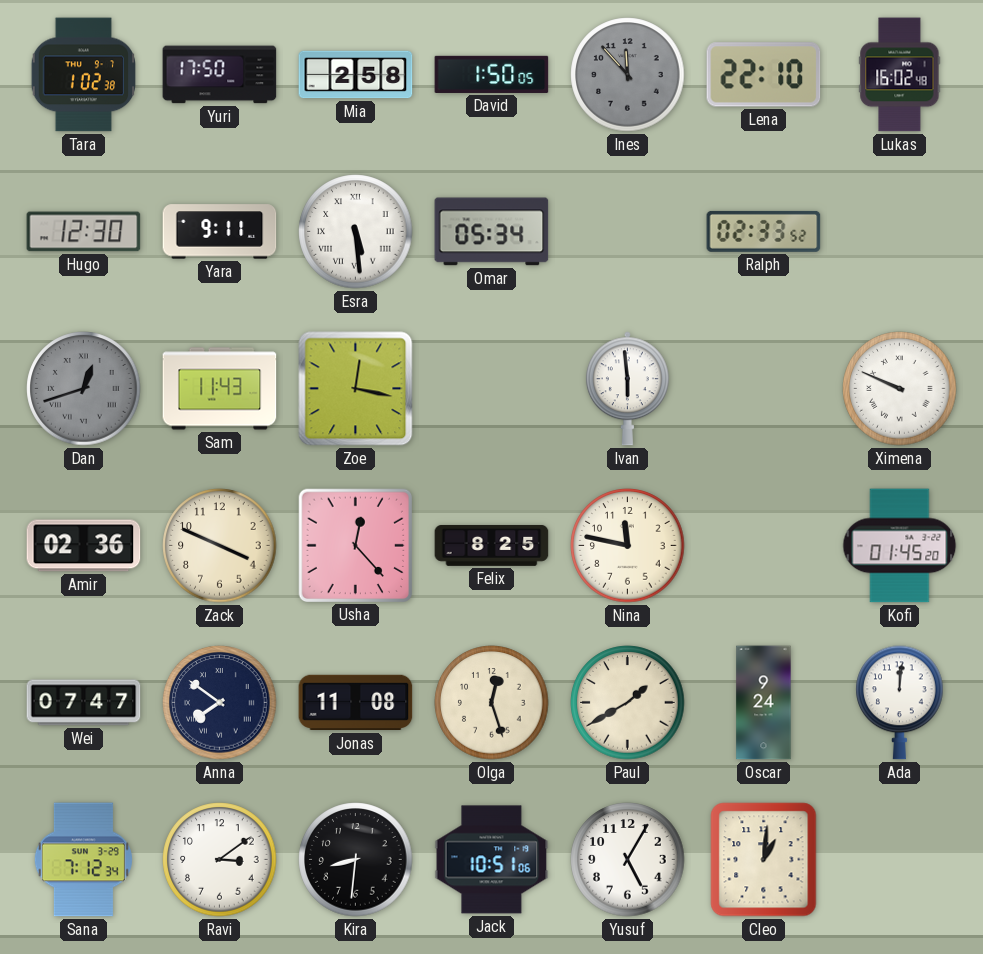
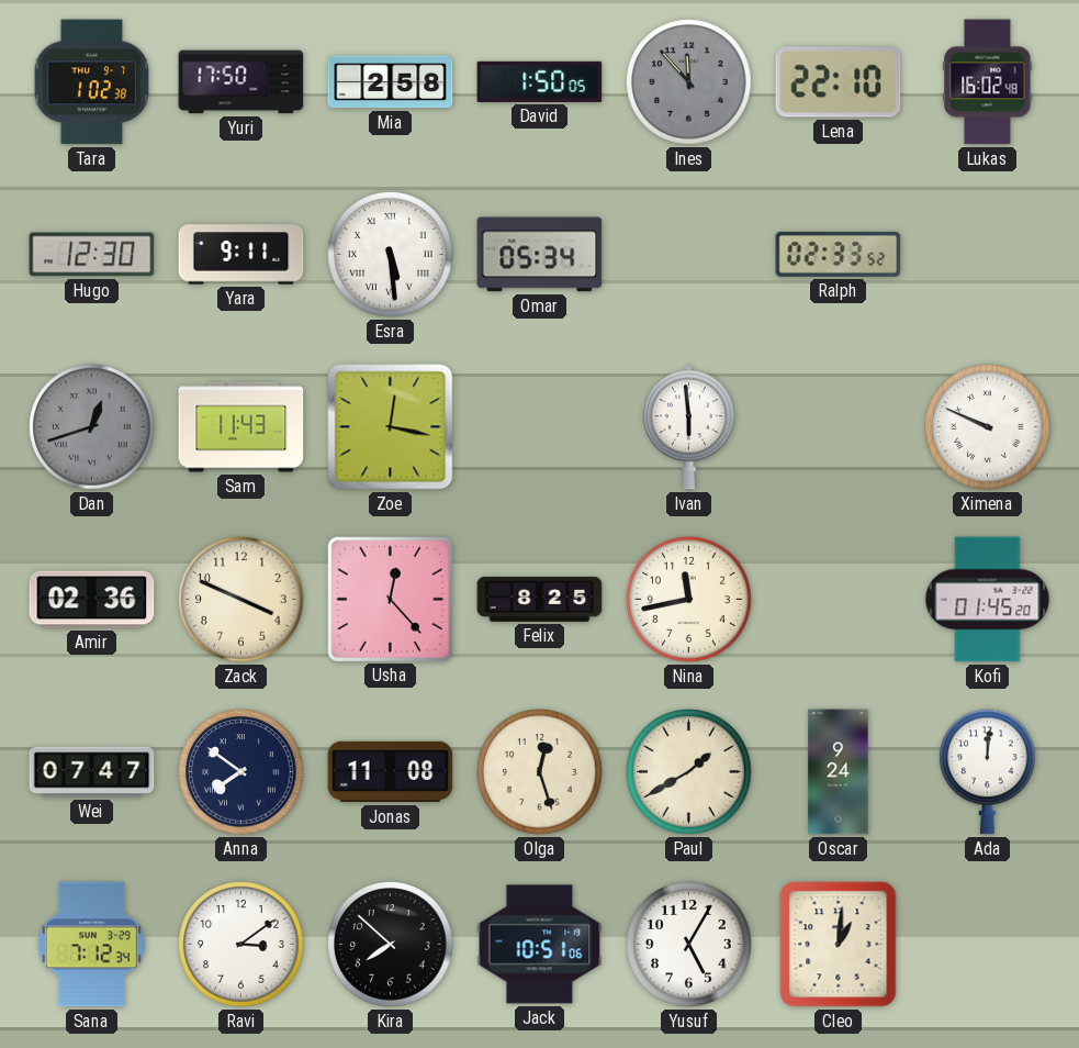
Nina: 11:47 -> 11:43 (689, 600)
Kira: 8:31 -> 7:52 (391, 945)
